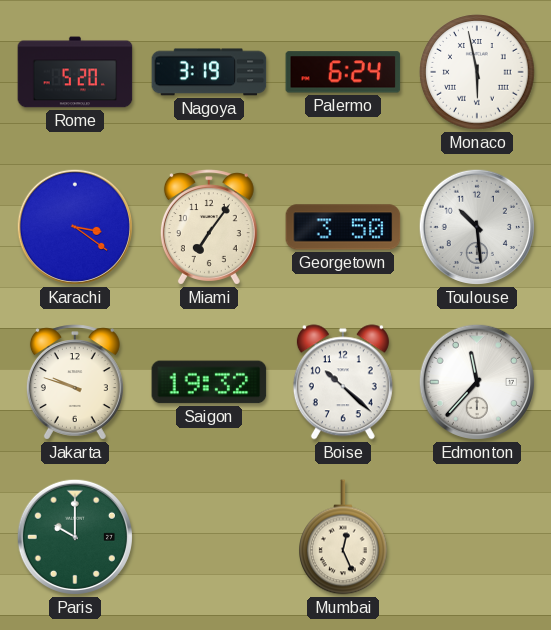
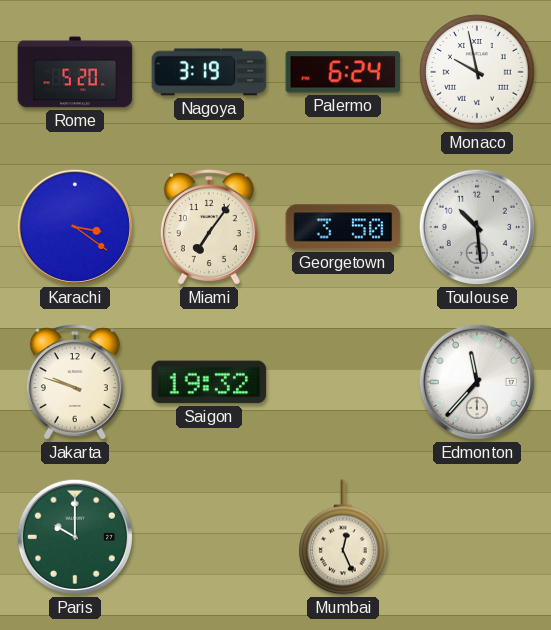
Monaco: 5:58 -> 9:58 (477, 72)
Boise: 10:22 -> none (343, 382)
